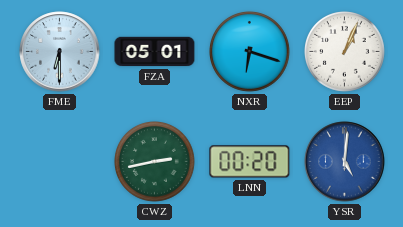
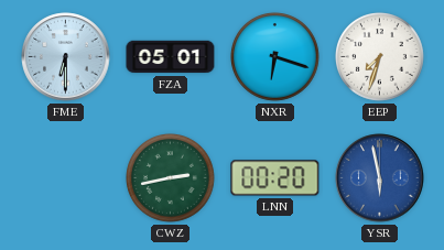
EEP: 1:04 -> 7:33 (380, 57)
YSR: 5:01 -> 5:58 (380, 178)
